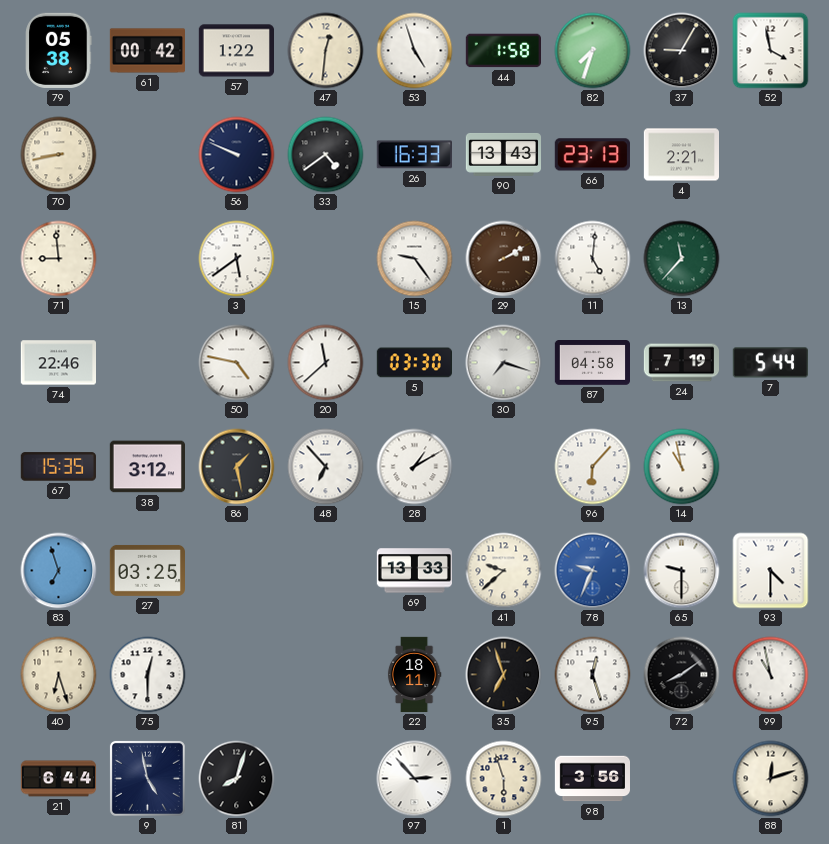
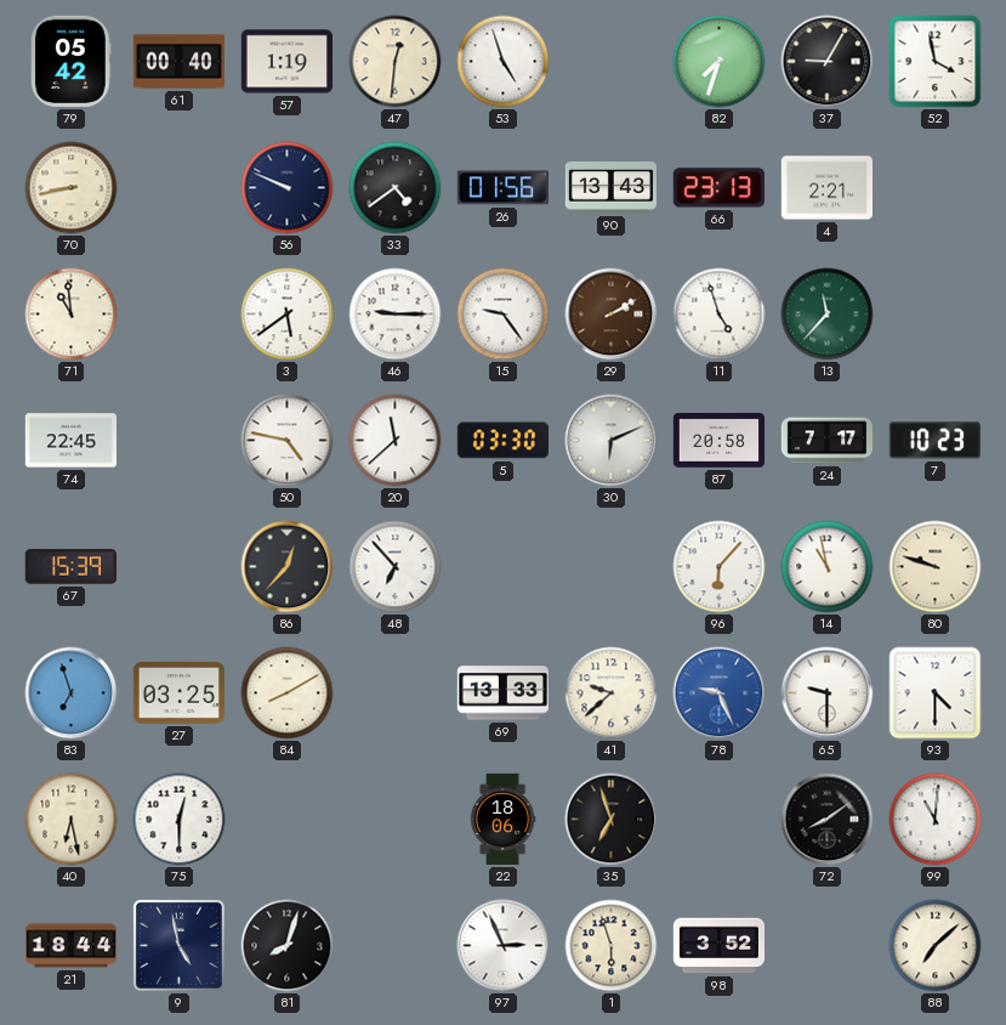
79: 05:38 -> 05:42 (72, 61)
61: 00:42 -> 00:40 (178, 62)
57: 1:22 -> 1:19 (286, 62)
44: 1:58 -> none (503, 51)
26: 16:33 -> 01:56 (502, 188)
71: 8:59 -> 10:59 (72, 315)
46: none -> 9:15 (396, 315)
11: 5:01 -> 4:57 (720, 315)
74: 22:46 -> 22:45 (70, 441)
30: 7:18 -> 6:11 (612, 441)
87: 04:58 -> 20:58 (718, 441)
24: 7:19 -> 7:17 (828, 441)
7: 5:44 -> 10:23 (934, 441)
67: 15:35 -> 15:39 (70, 567)
38: 3:12 -> none (147, 467)
86: 1:28 -> 12:37 (288, 567)
28: 1:10 -> none (415, 467)
80: none -> 9:48 (936, 567)
84: none -> 8:10 (288, 693)
78: 9:34 -> 9:26 (720, 693)
40: 6:27 -> 6:28 (72, 820)
22: 18:11 -> 18:06 (502, 820)
95: 12:27 -> none (593, 675)
99: 10:58 -> 11:01 (936, 820)
21: 6:44 -> 18:44 (70, 946)
97: 2:53 -> 2:56 (504, 946)
98: 3:56 -> 3:52 (718, 946)
88: 12:12 -> 7:08 (936, 946)
